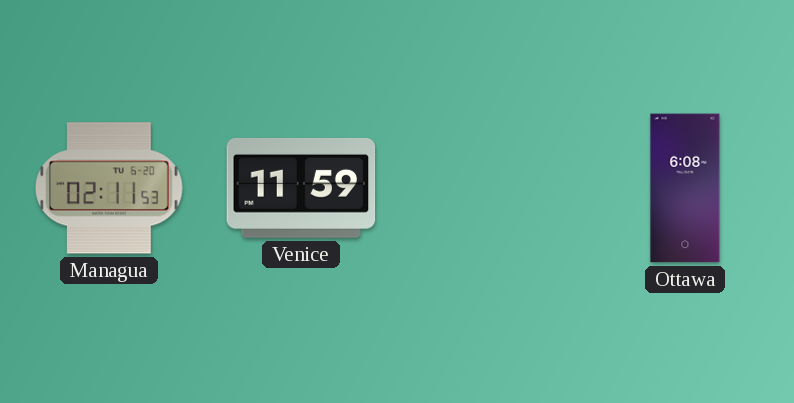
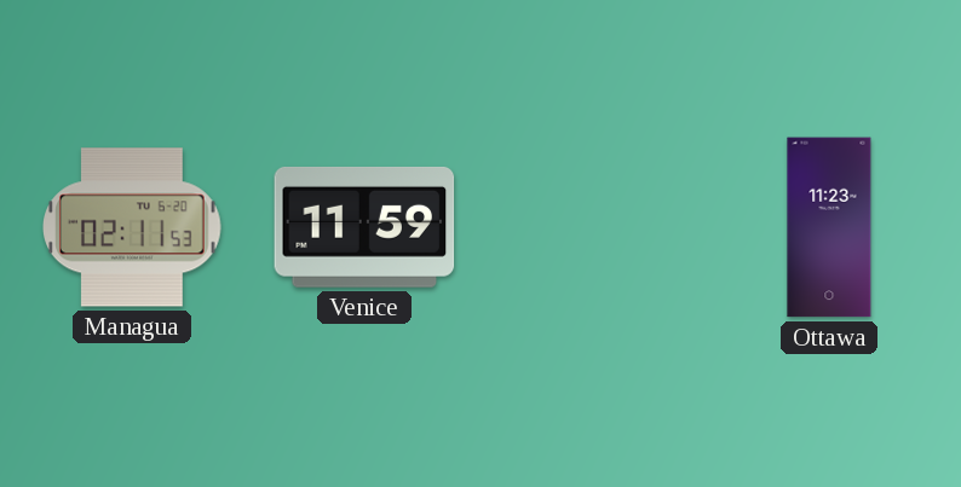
Ottawa: 6:08 -> 11:23 (829, 227)
